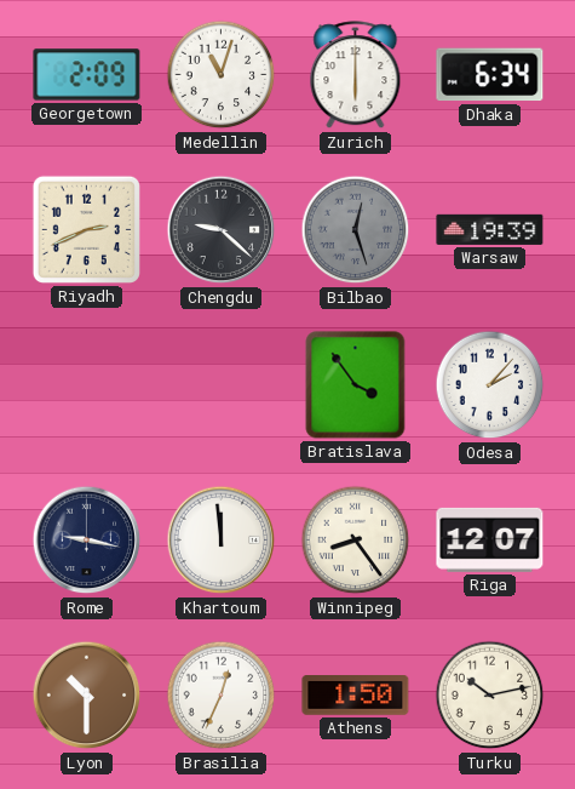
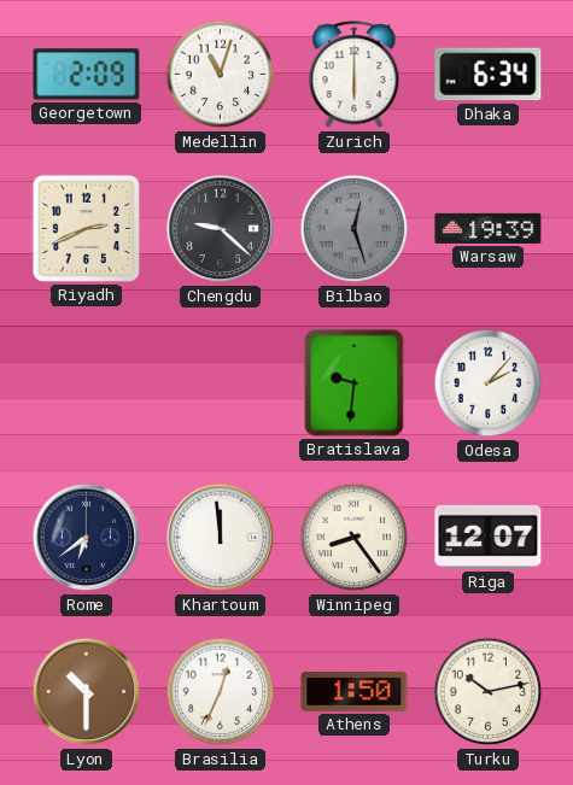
Bratislava: 3:54 -> 9:31 (355, 383)
Rome: 9:17 -> 6:39 (87, 538)
